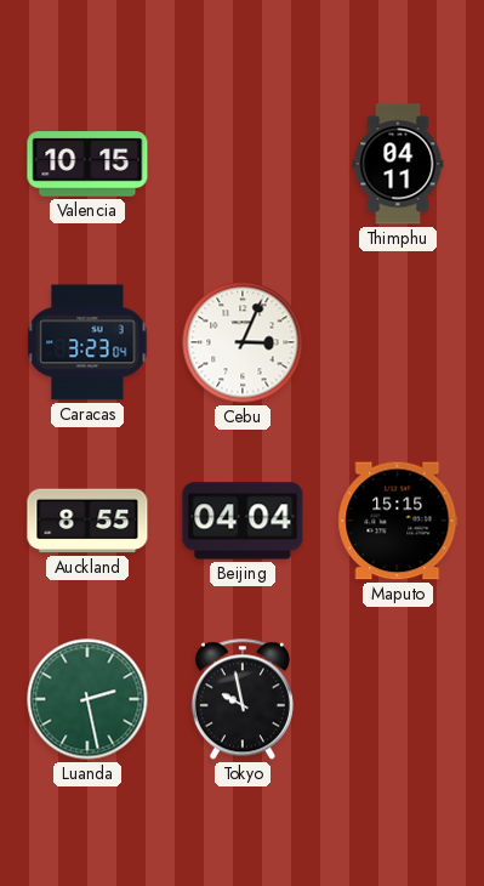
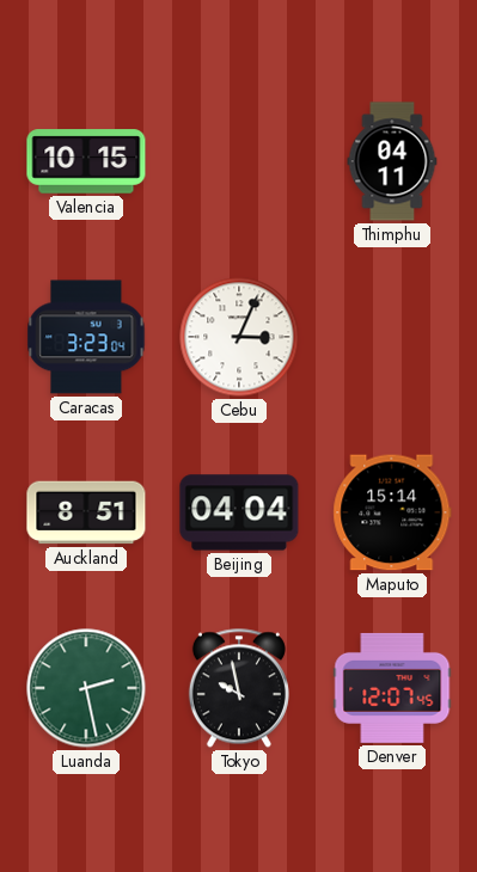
Auckland: 8:55 -> 8:51 (86, 512)
Maputo: 15:15 -> 15:14 (392, 512)
Denver: none -> 12:07 (392, 688)
